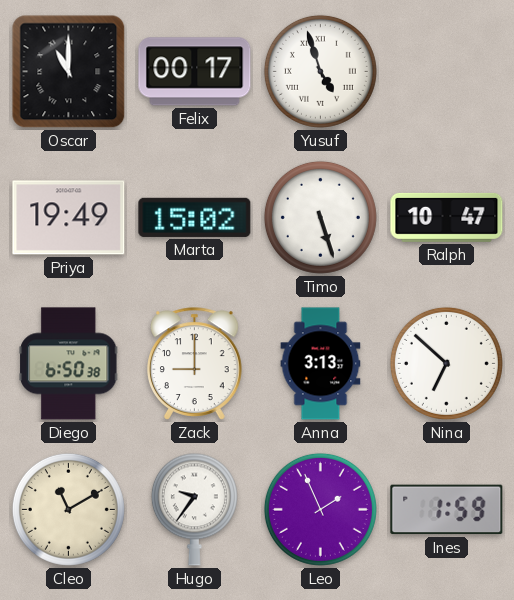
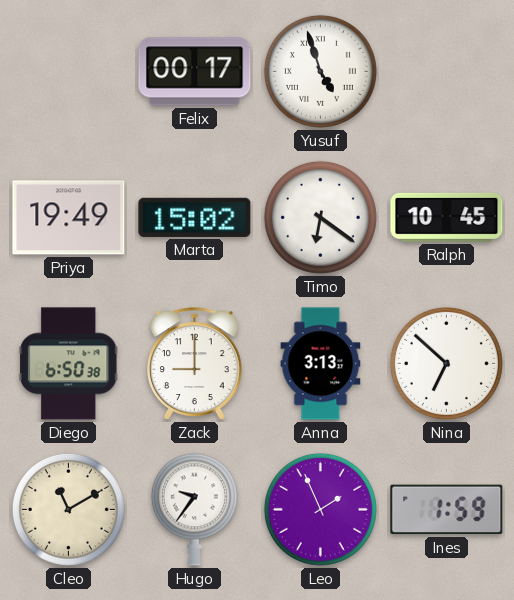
Oscar: 11:00 -> none (69, 72)
Timo: 5:27 -> 6:21 (320, 217)
Ralph: 10:47 -> 10:45 (447, 217)
